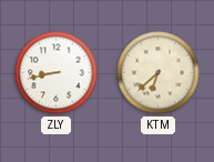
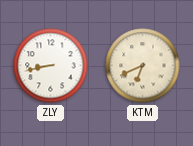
KTM: 6:38 -> 6:41 (143, 66)
